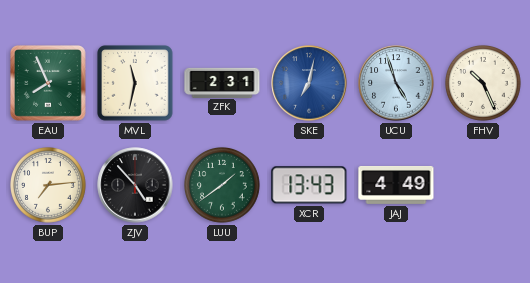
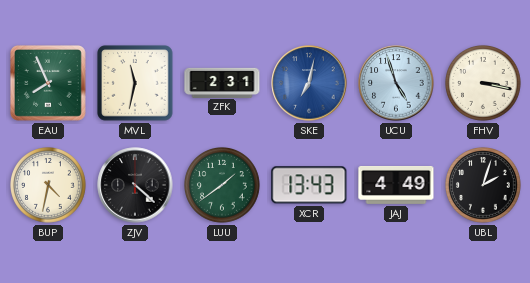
FHV: 10:26 -> 3:17 (484, 84)
BUP: 7:14 -> 4:32 (49, 186)
ZJV: 4:53 -> 4:22 (135, 185)
UBL: none -> 2:03 (484, 186)
